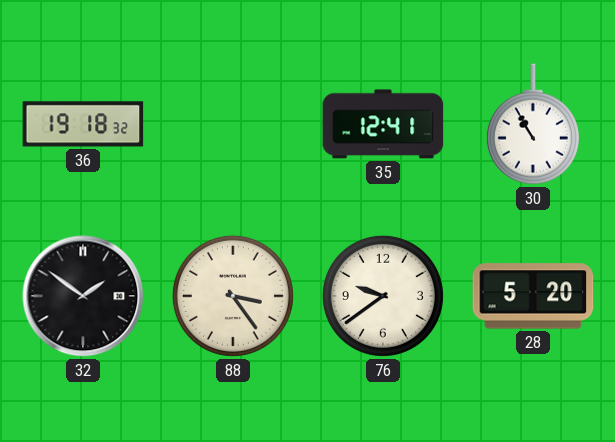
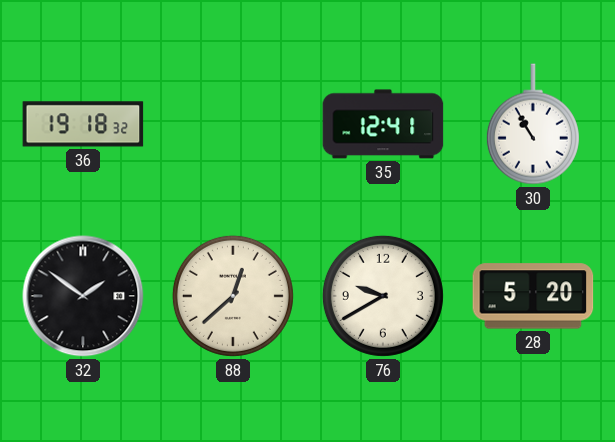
88: 3:24 -> 12:38 (233, 296)
76: 9:39 -> 9:40 (383, 296)
